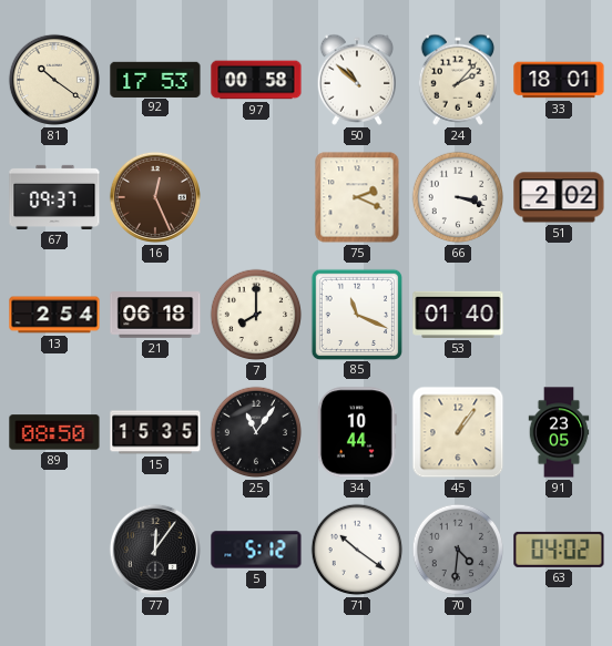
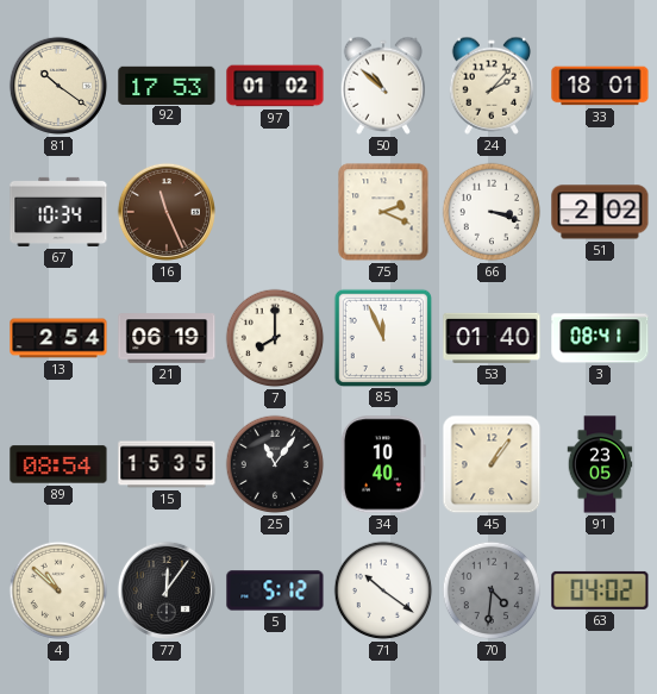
97: 00:58 -> 01:02 (275, 86)
67: 09:37 -> 10:34 (58, 212)
16: 12:26 -> 11:26 (167, 212)
21: 06:18 -> 06:19 (167, 338)
85: 11:19 -> 11:56 (382, 337)
3: none -> 08:41 (600, 338)
89: 08:50 -> 08:54 (58, 464)
34: 10:44 -> 10:40 (383, 464)
4: none -> 10:52 (58, 590)
